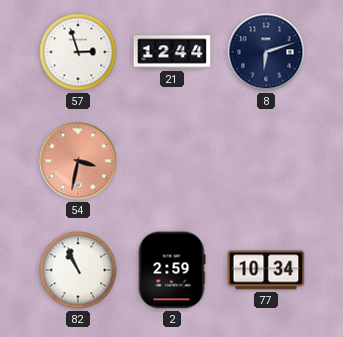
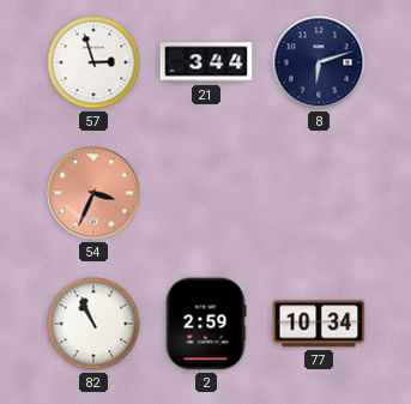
21: 12:44 -> 3:44 (206, 62)
54: 3:32 -> 3:34 (93, 193)
